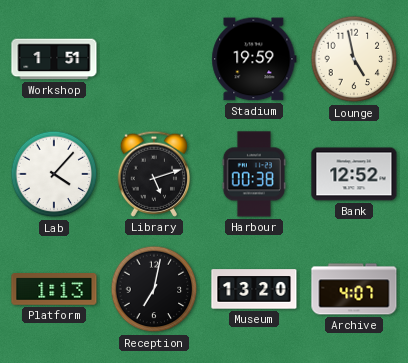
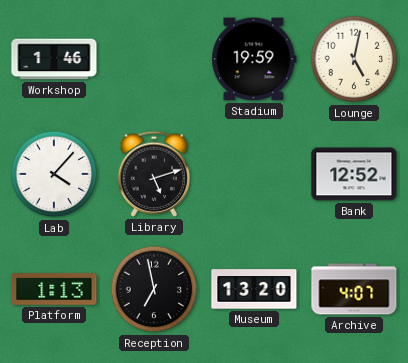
Workshop: 1:51 -> 1:46 (54, 59)
Lounge: 4:58 -> 5:02 (354, 59)
Harbour: 00:38 -> none (253, 174)
Reception: 7:02 -> 6:58 (154, 289)
